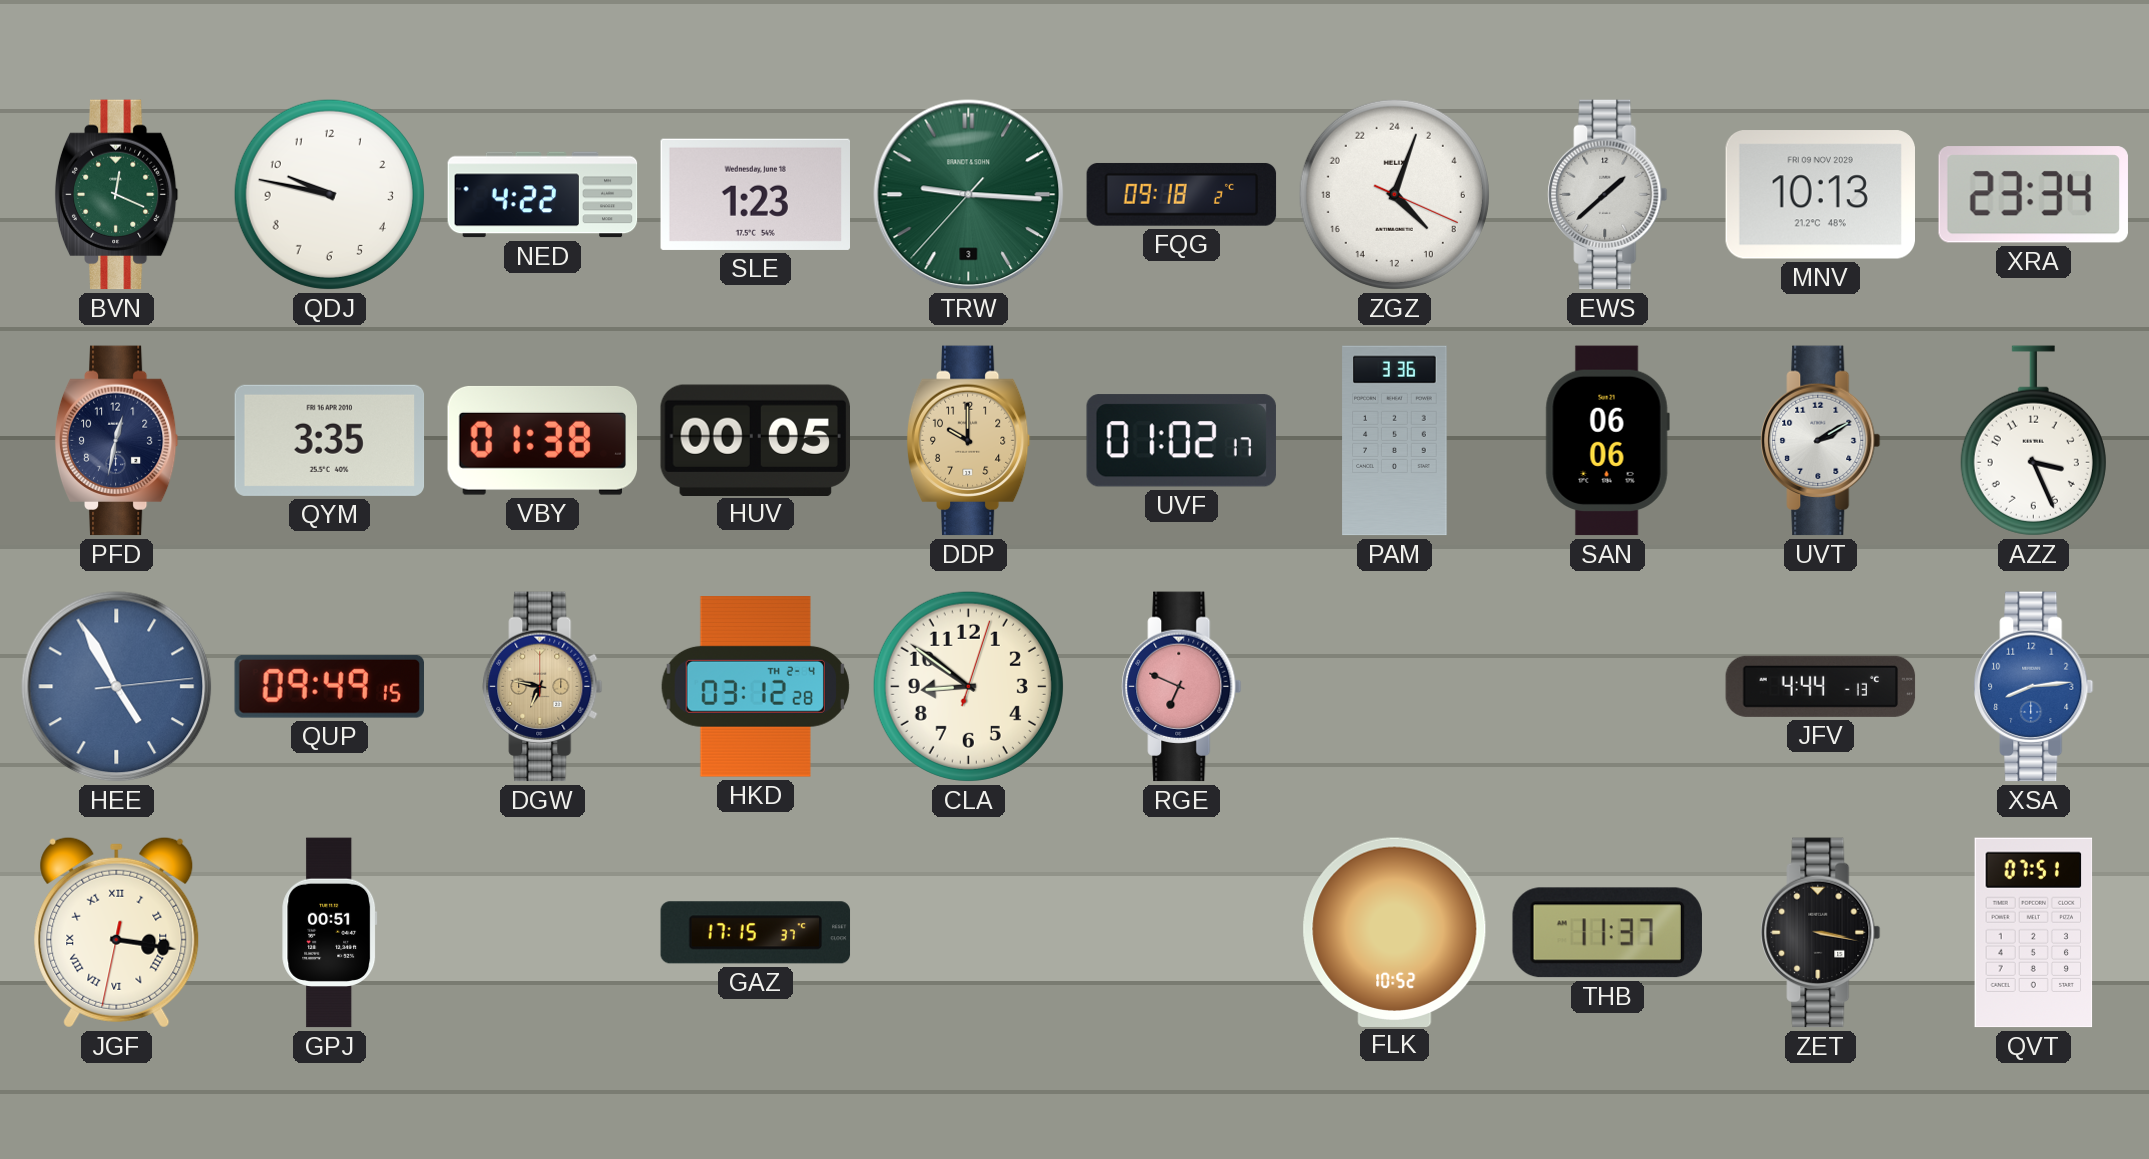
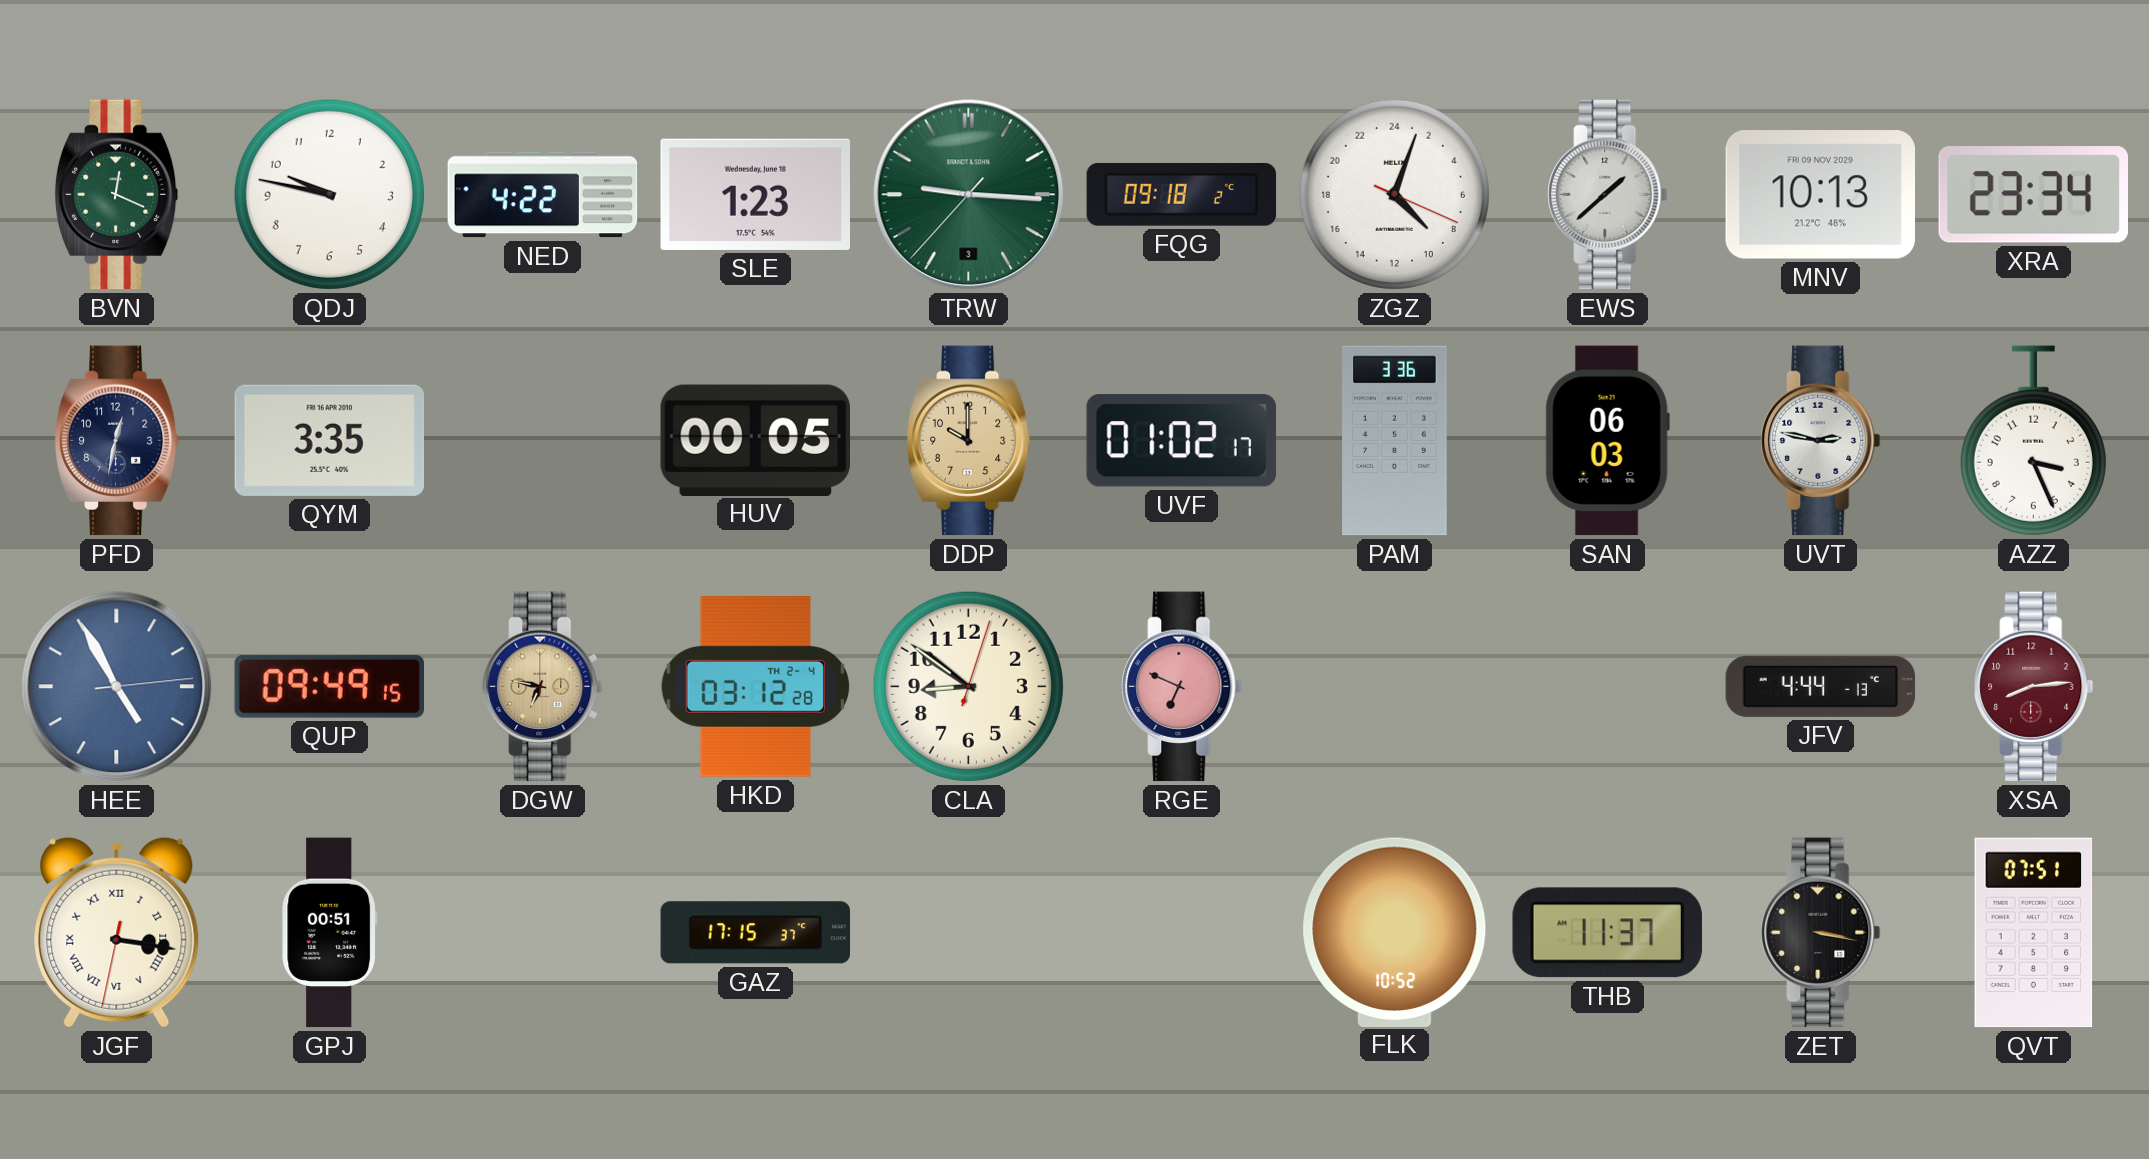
VBY: 01:38 -> none (542, 440)
SAN: 06:06 -> 06:03 (1607, 441)
UVT: 2:10 -> 2:47 (1821, 441)
XSA dial: blue -> burgundy (2034, 687)
